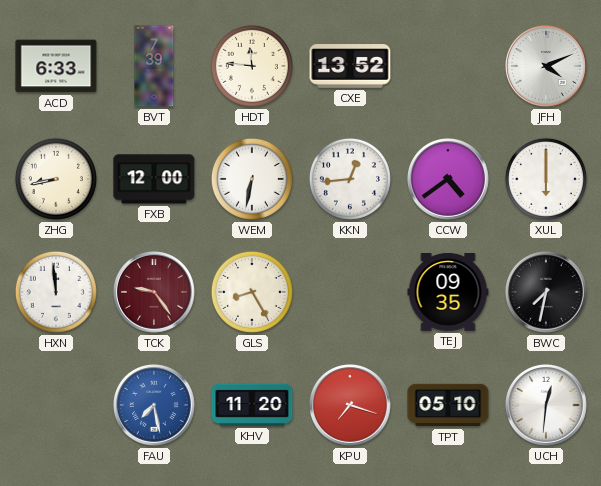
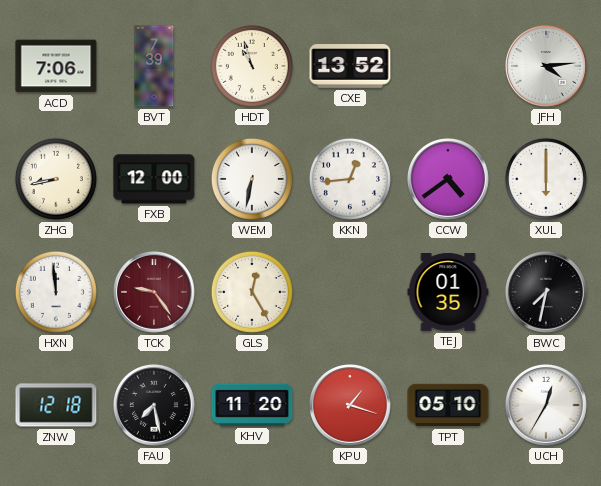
ACD: 6:33 -> 7:06 (56, 66)
HDT: 11:46 -> 10:57 (252, 66)
JFH: 4:11 -> 4:14 (547, 67)
GLS: 8:25 -> 12:25 (252, 292)
TEJ: 09:35 -> 01:35 (448, 292)
ZNW: none -> 12:18 (56, 405)
FAU dial: blue -> black (155, 406)
KPU: 7:18 -> 1:18 (351, 406)
UCH: 12:31 -> 12:35 (547, 406)
